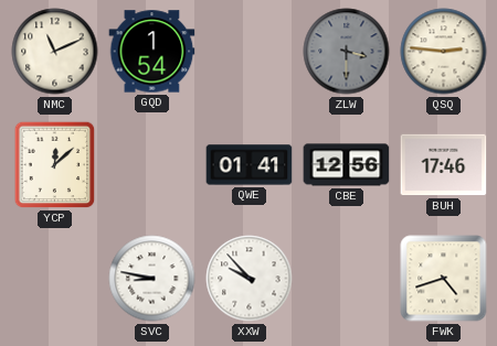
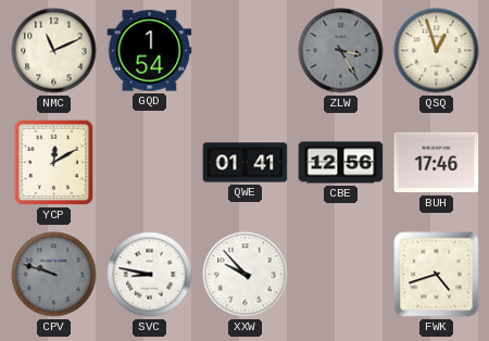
ZLW: 3:30 -> 3:25 (341, 51)
QSQ: 2:46 -> 12:57 (437, 51)
YCP: 12:08 -> 12:10 (54, 163)
CPV: none -> 9:48 (54, 275)
